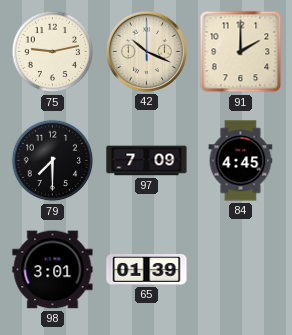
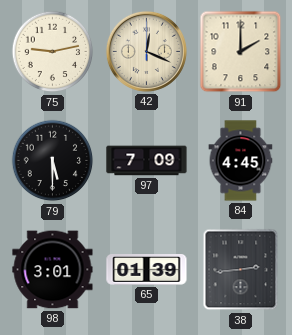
42: 10:19 -> 12:19 (146, 51)
79: 7:30 -> 5:30 (53, 161)
38: none -> 2:44 (241, 270)
